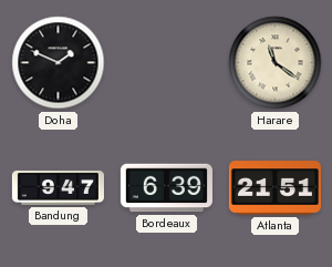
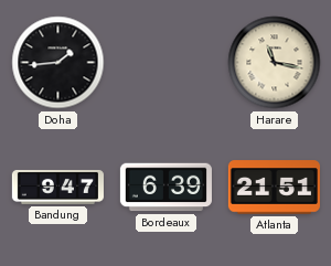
Doha: 1:49 -> 1:44 (58, 63)
Harare: 11:21 -> 11:17 (275, 63)
